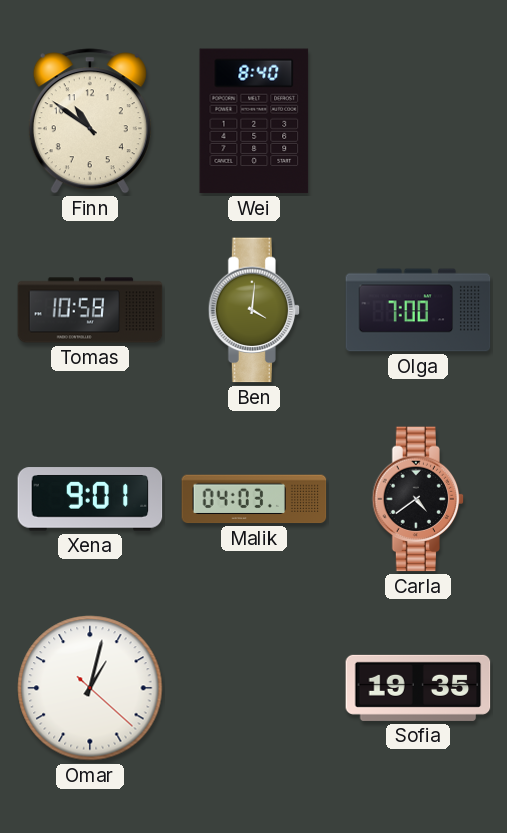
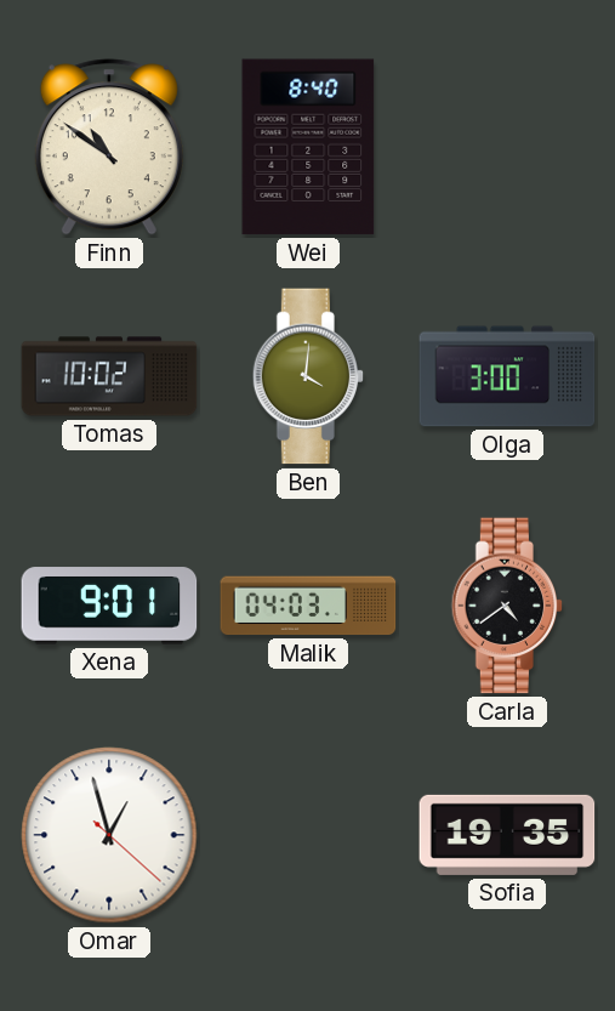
Tomas: 10:58 -> 10:02 (109, 376)
Olga: 7:00 -> 3:00 (507, 376)
Omar: 1:02 -> 12:57 (109, 835)
